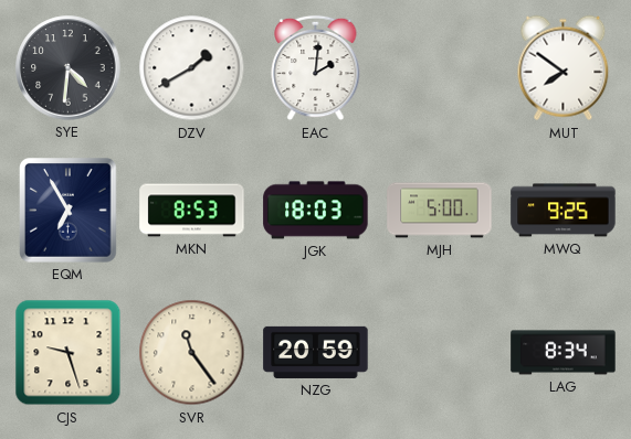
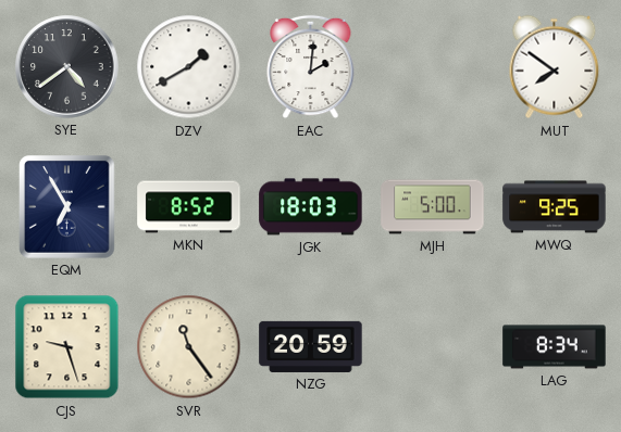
SYE: 4:31 -> 4:39 (67, 67)
MKN: 8:53 -> 8:52 (189, 207)
